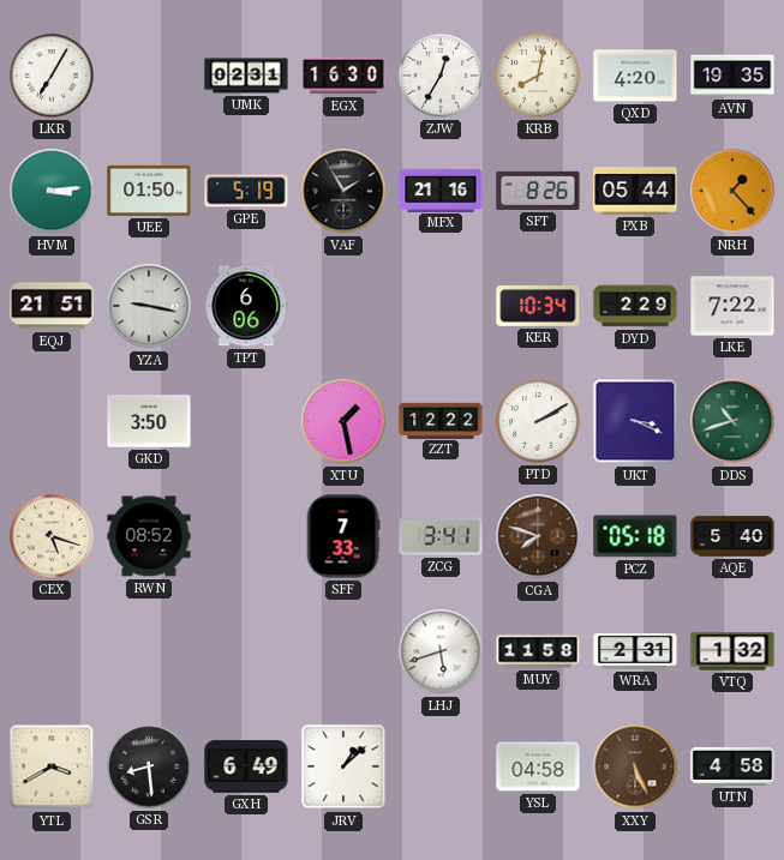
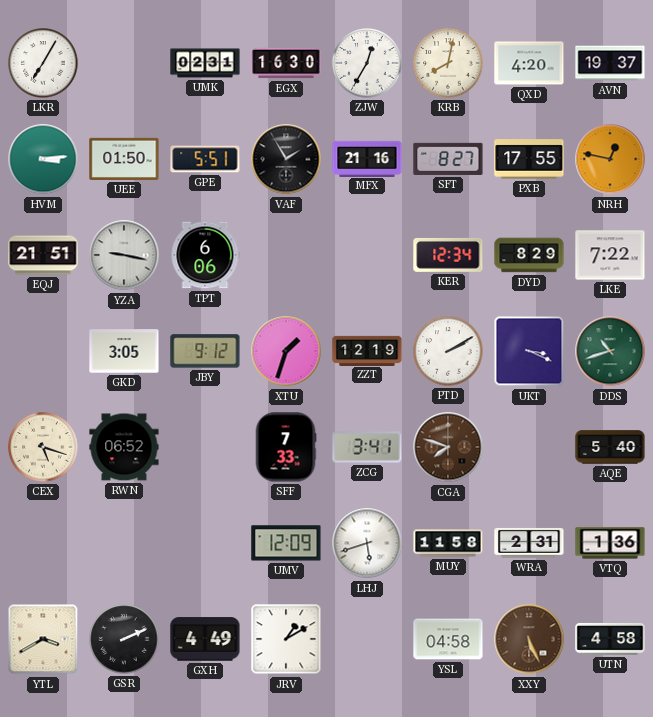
AVN: 19:35 -> 19:37 (610, 63)
GPE: 5:19 -> 5:51 (205, 159)
SFT: 8:26 -> 8:27 (448, 159)
PXB: 05:44 -> 17:55 (529, 159)
NRH: 1:23 -> 12:47 (610, 159)
KER: 10:34 -> 12:34 (448, 255)
DYD: 2:29 -> 8:29 (529, 255)
GKD: 3:50 -> 3:05 (124, 351)
JBY: none -> 9:12 (205, 351)
XTU: 1:28 -> 1:33 (286, 351)
ZZT: 12:22 -> 12:19 (367, 350)
RWN: 08:52 -> 06:52 (124, 447)
PCZ: 05:18 -> none (635, 536)
UMV: none -> 12:09 (286, 543)
VTQ: 1:32 -> 1:36 (610, 543)
GSR: 8:29 -> 2:11 (124, 639)
GXH: 6:49 -> 4:49 (205, 639)
JRV: 1:08 -> 1:10 (286, 639)
